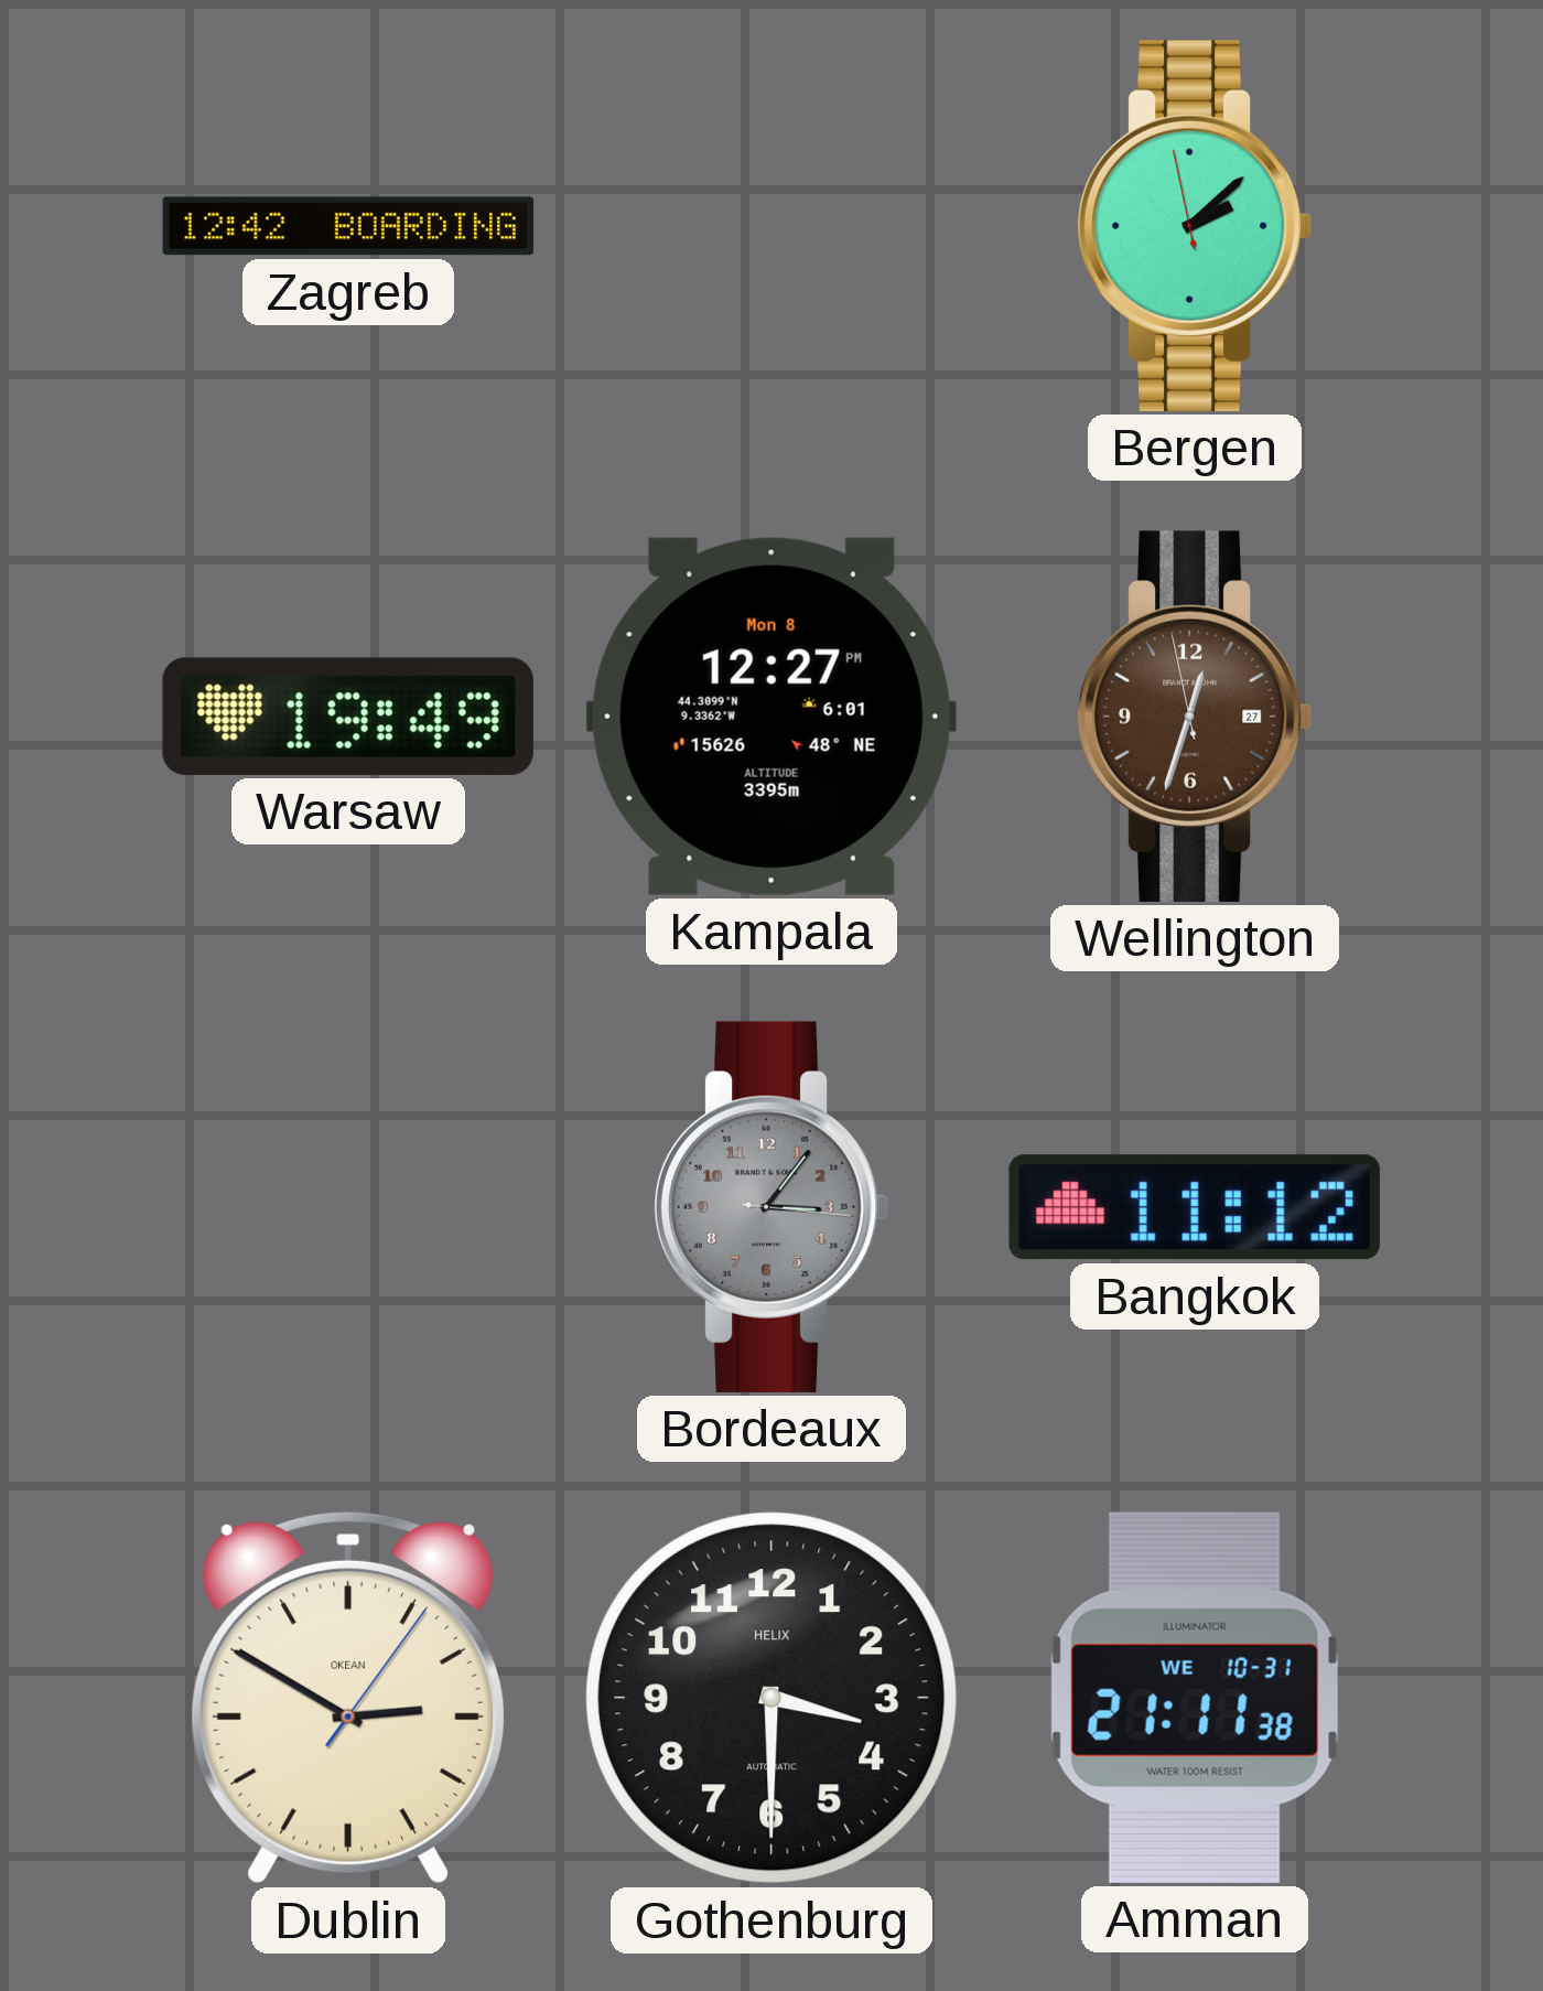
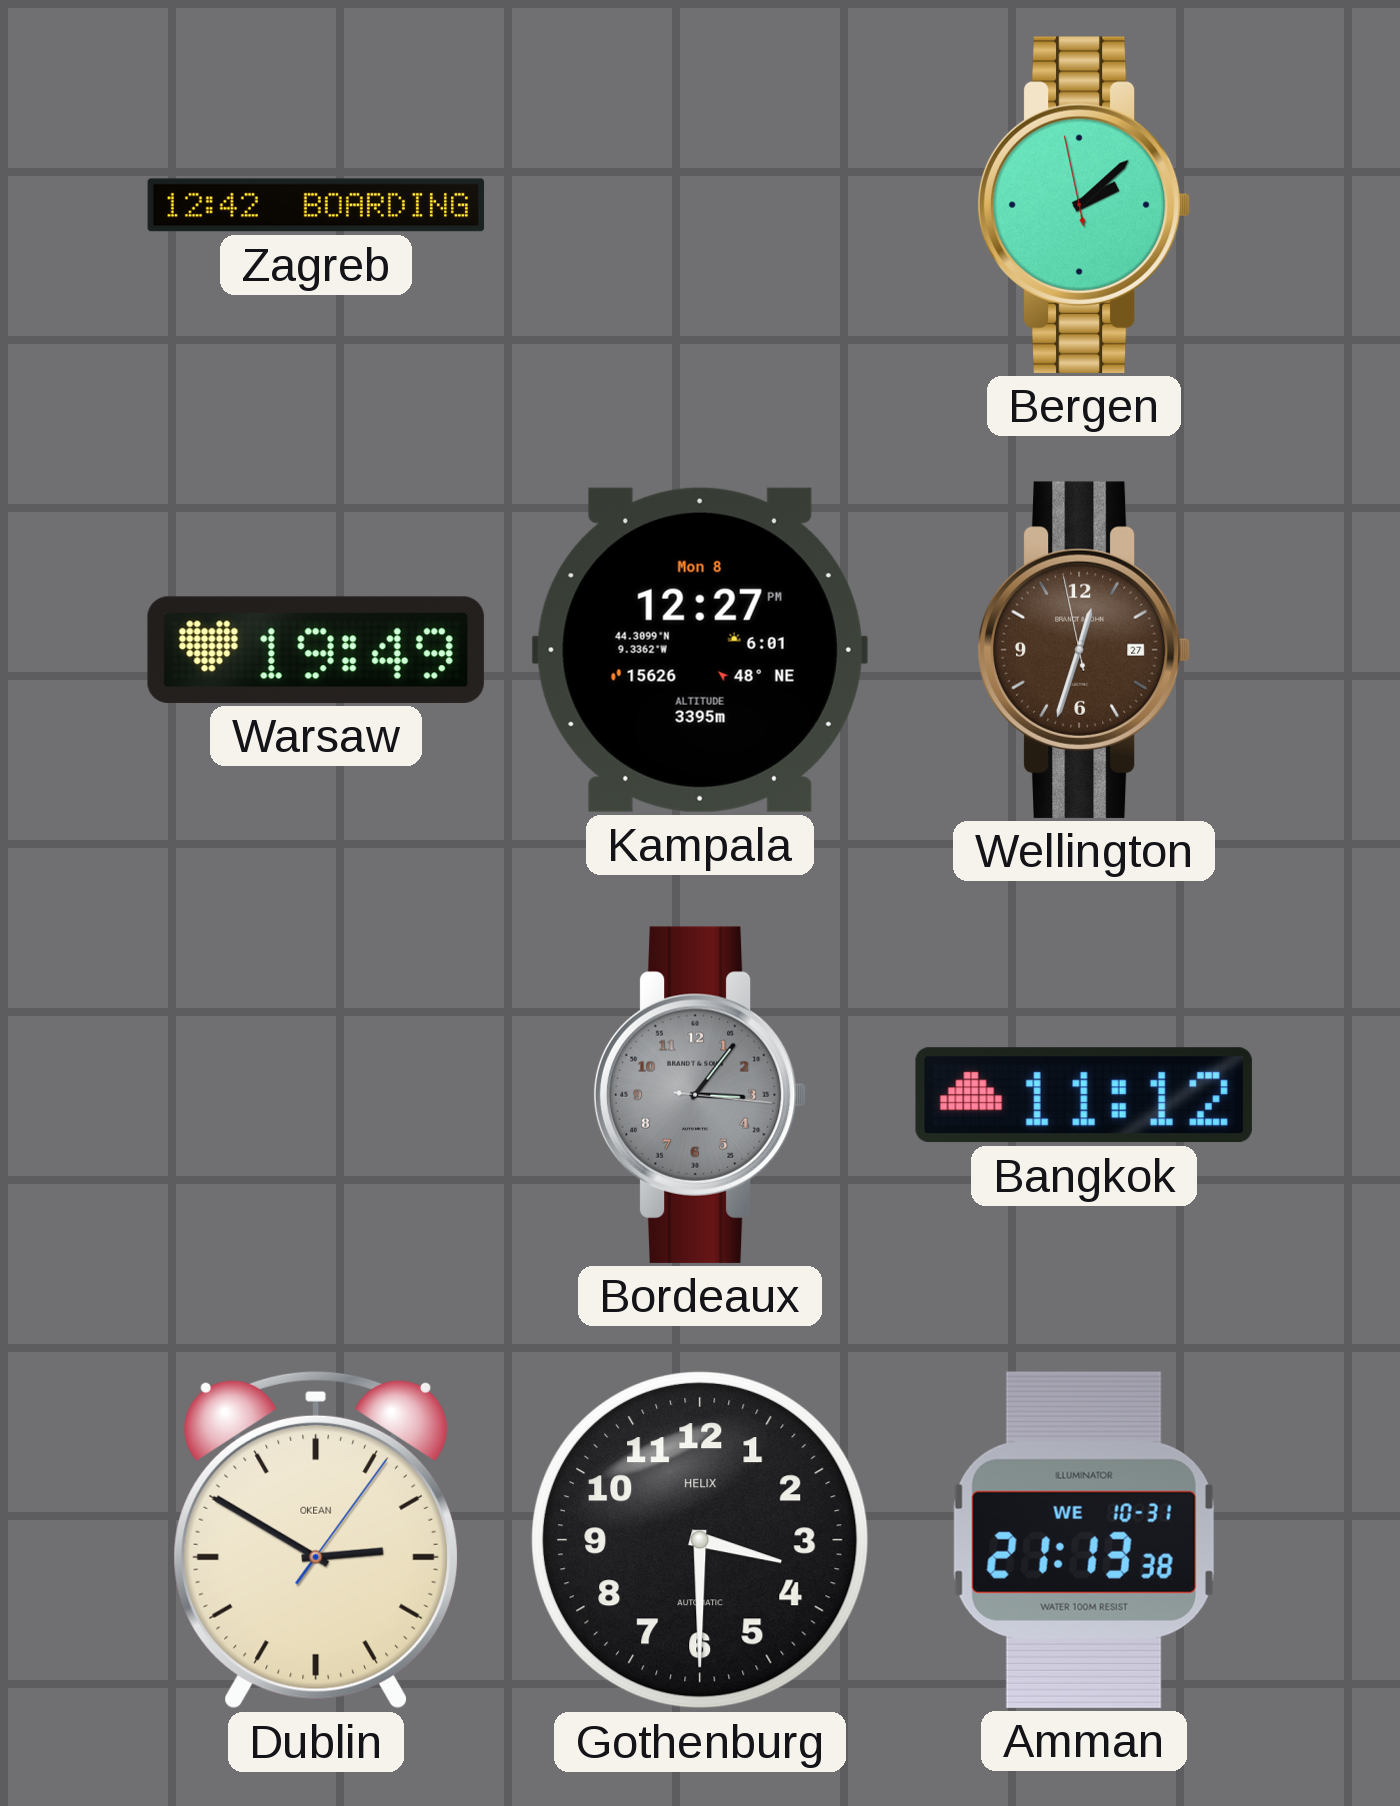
Amman: 21:11 -> 21:13 (1084, 1540)
